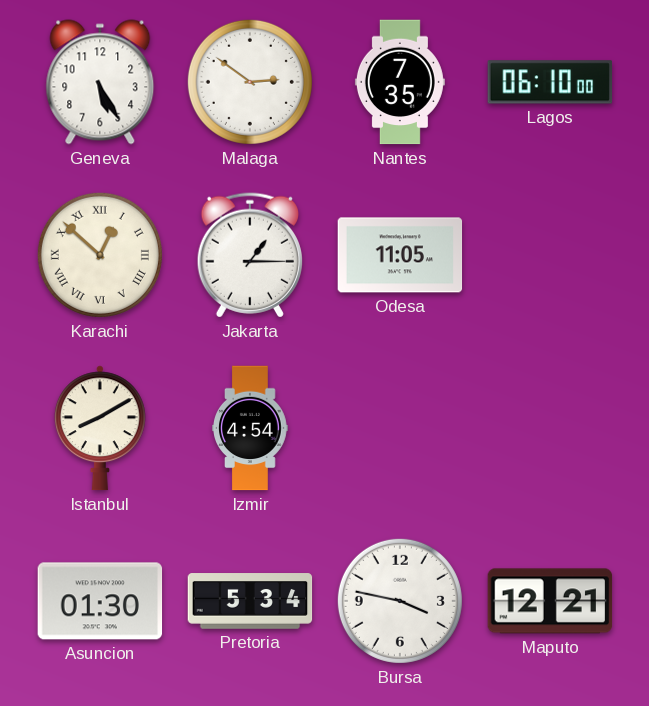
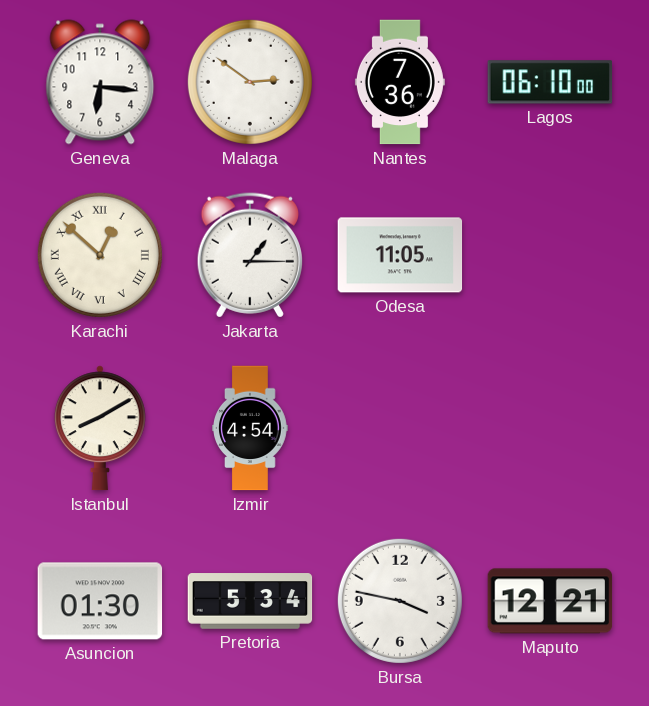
Geneva: 5:25 -> 6:16 (100, 82)
Nantes: 7:35 -> 7:36 (400, 82)
